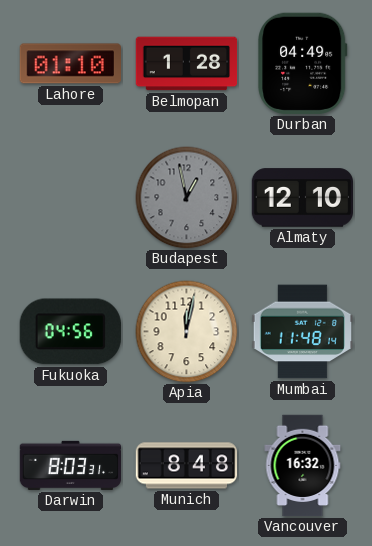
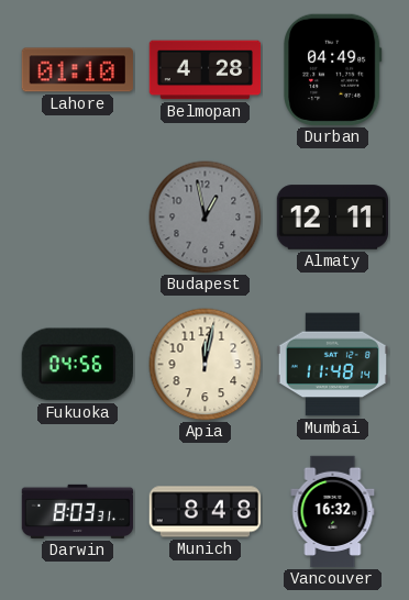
Belmopan: 1:28 -> 4:28 (206, 70)
Almaty: 12:10 -> 12:11 (333, 218)
